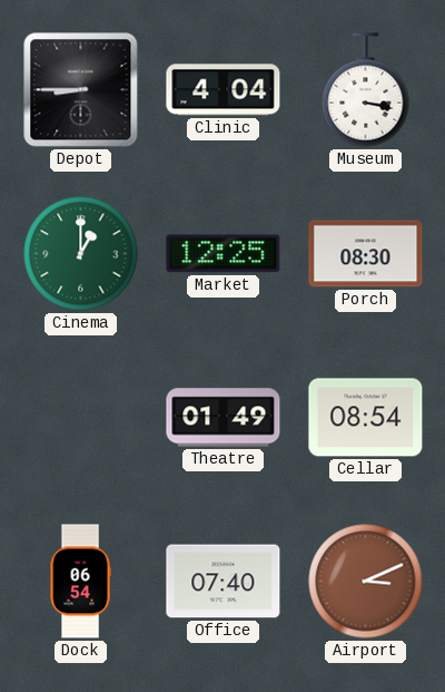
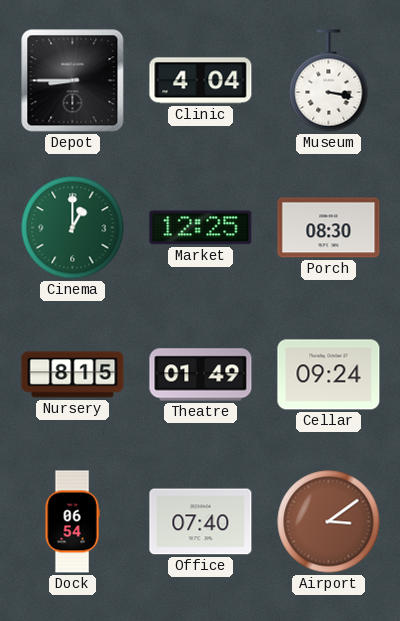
Nursery: none -> 8:15 (73, 375)
Cellar: 08:54 -> 09:24 (329, 375)
Airport: 3:11 -> 3:09 (329, 522)
